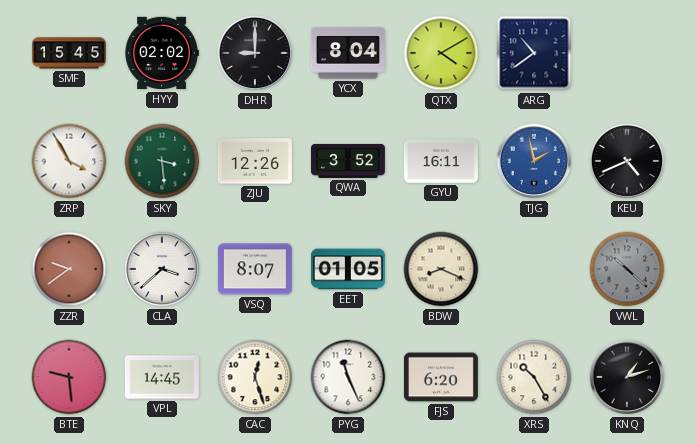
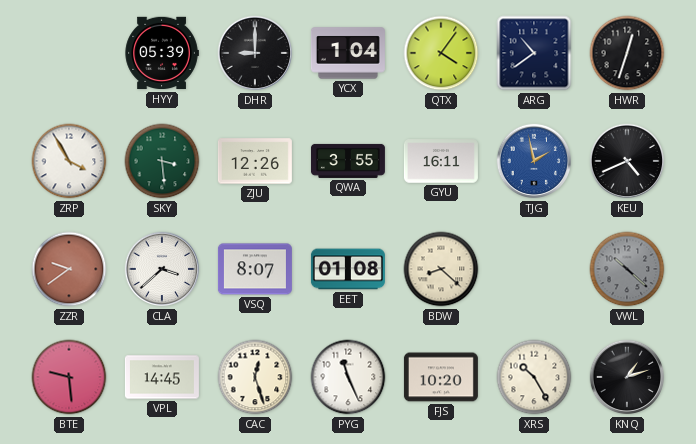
SMF: 15:45 -> none (69, 53)
HYY: 02:02 -> 05:39 (162, 53)
YCX: 8:04 -> 1:04 (348, 53)
QTX: 4:10 -> 4:06 (441, 53)
HWR: none -> 12:33 (627, 53)
QWA: 3:52 -> 3:55 (348, 161)
EET: 01:05 -> 01:08 (348, 269)
BDW: 8:19 -> 8:22 (441, 269)
FJS: 6:20 -> 10:20 (441, 377)
